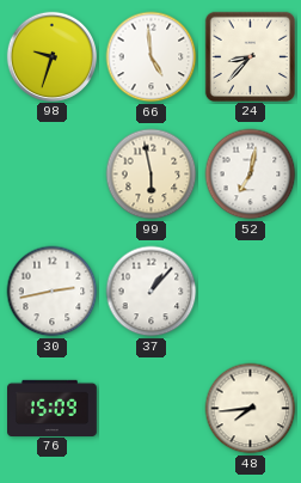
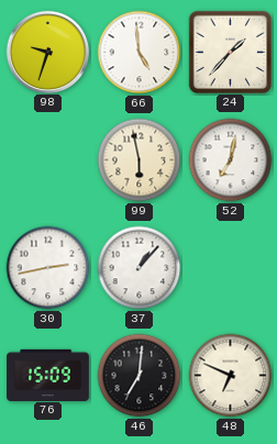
24: 8:37 -> 1:37 (230, 52)
46: none -> 7:01 (140, 376)
48: 7:44 -> 6:49 (231, 376)
